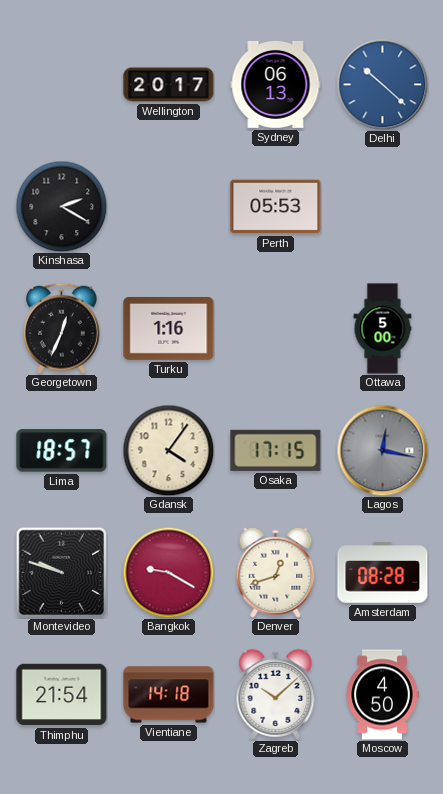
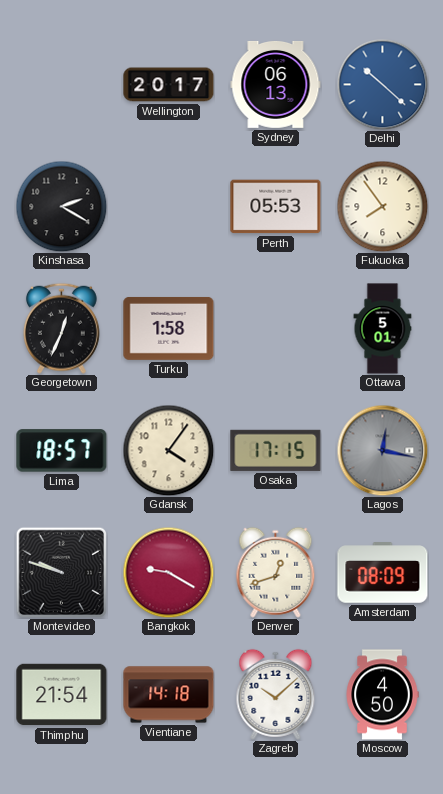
Fukuoka: none -> 7:54 (382, 206)
Turku: 1:16 -> 1:58 (169, 328)
Ottawa: 5:00 -> 5:01 (383, 329)
Amsterdam: 08:28 -> 08:09 (383, 573)
